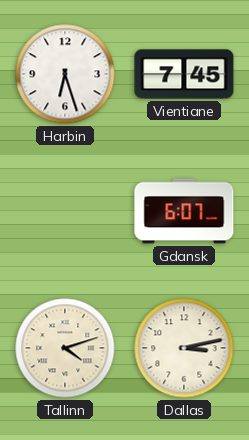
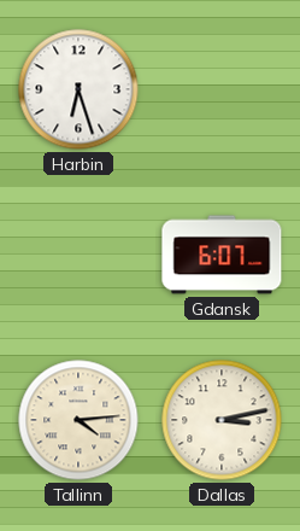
Vientiane: 7:45 -> none (184, 74)
Tallinn: 4:12 -> 4:14 (78, 420)
